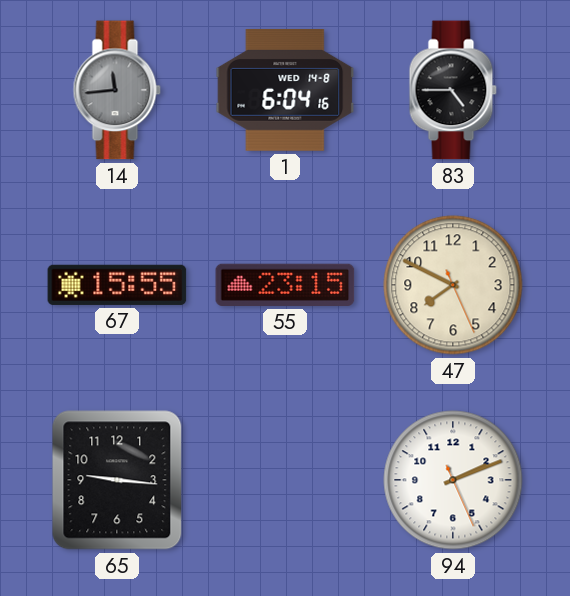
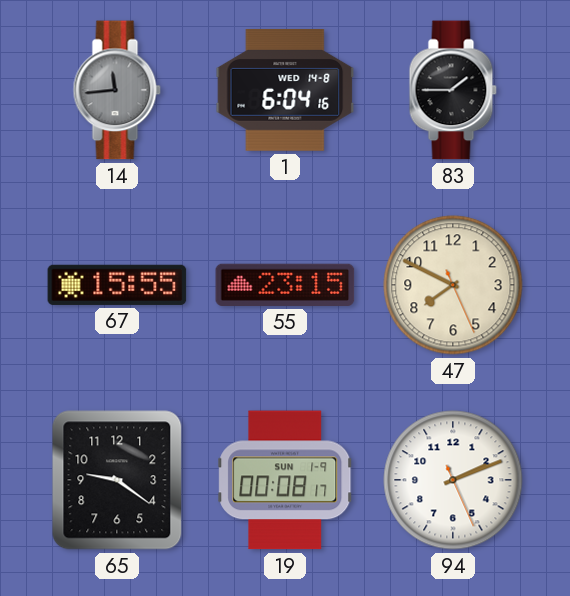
83: 4:45 -> 1:45 (453, 90)
65: 9:16 -> 9:21 (117, 480)
19: none -> 00:08 (285, 480)
